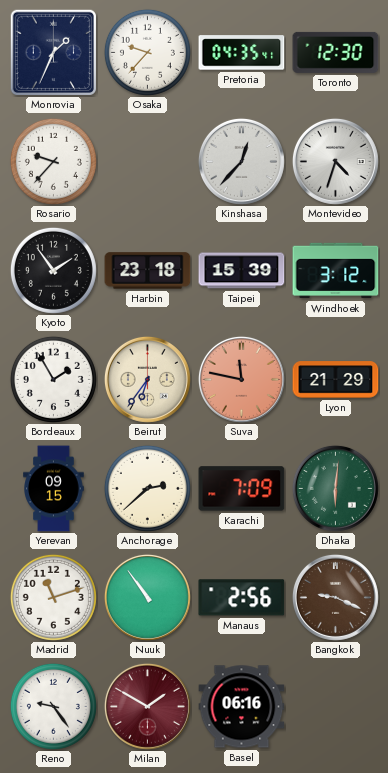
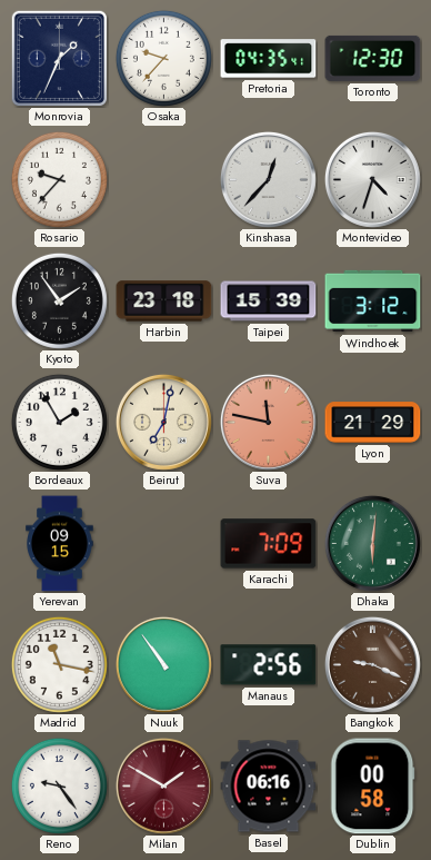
Beirut: 6:36 -> 7:02 (163, 422)
Anchorage: 2:38 -> none (147, 488)
Madrid: 11:12 -> 11:17 (59, 664)
Dublin: none -> 00:58 (373, 787)
